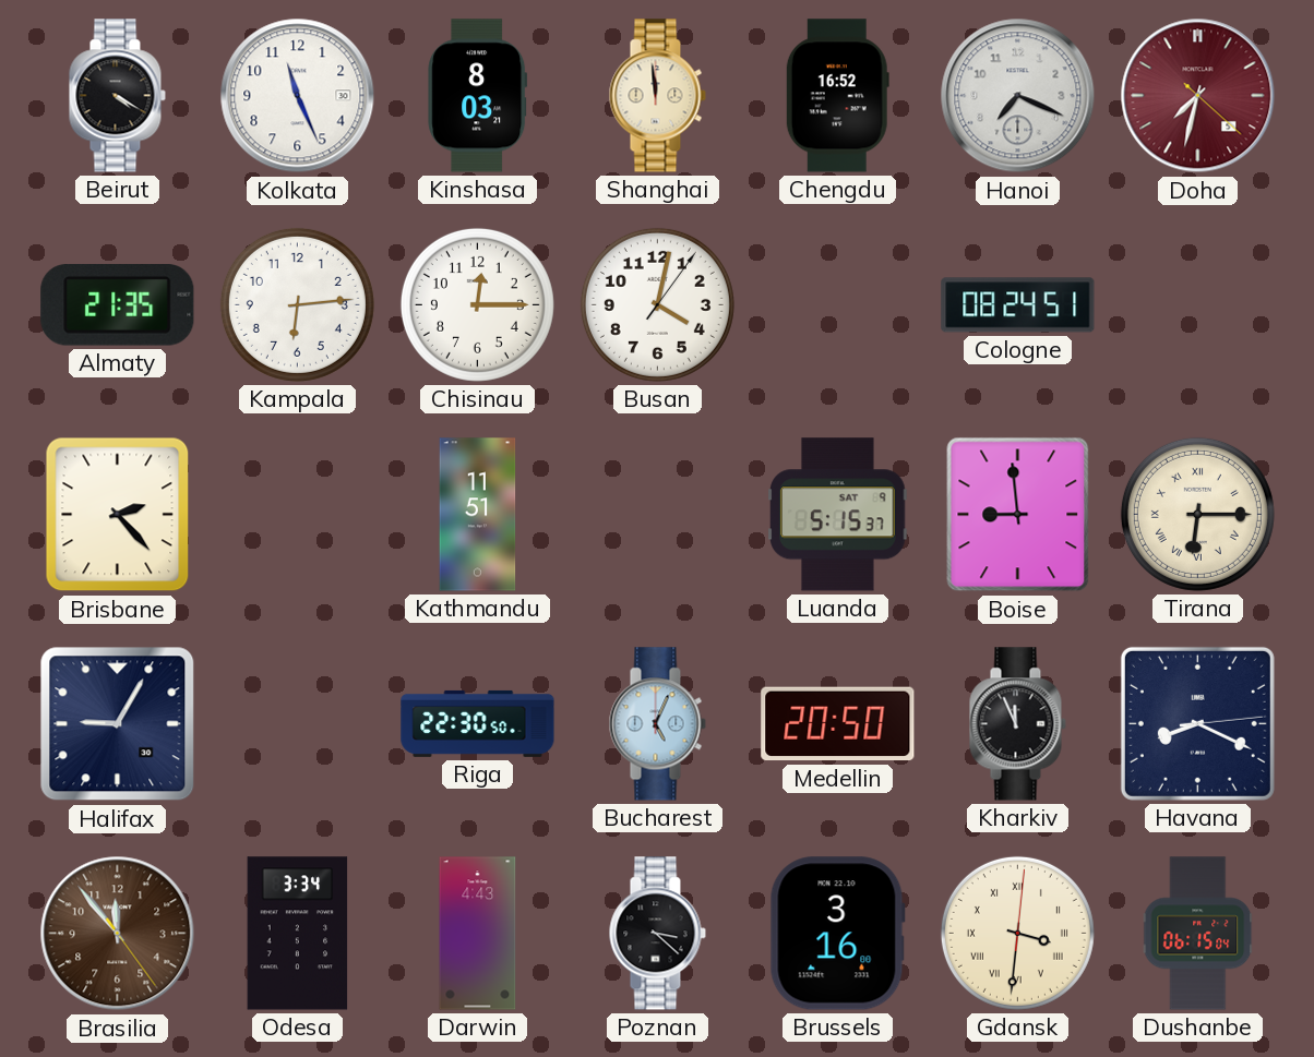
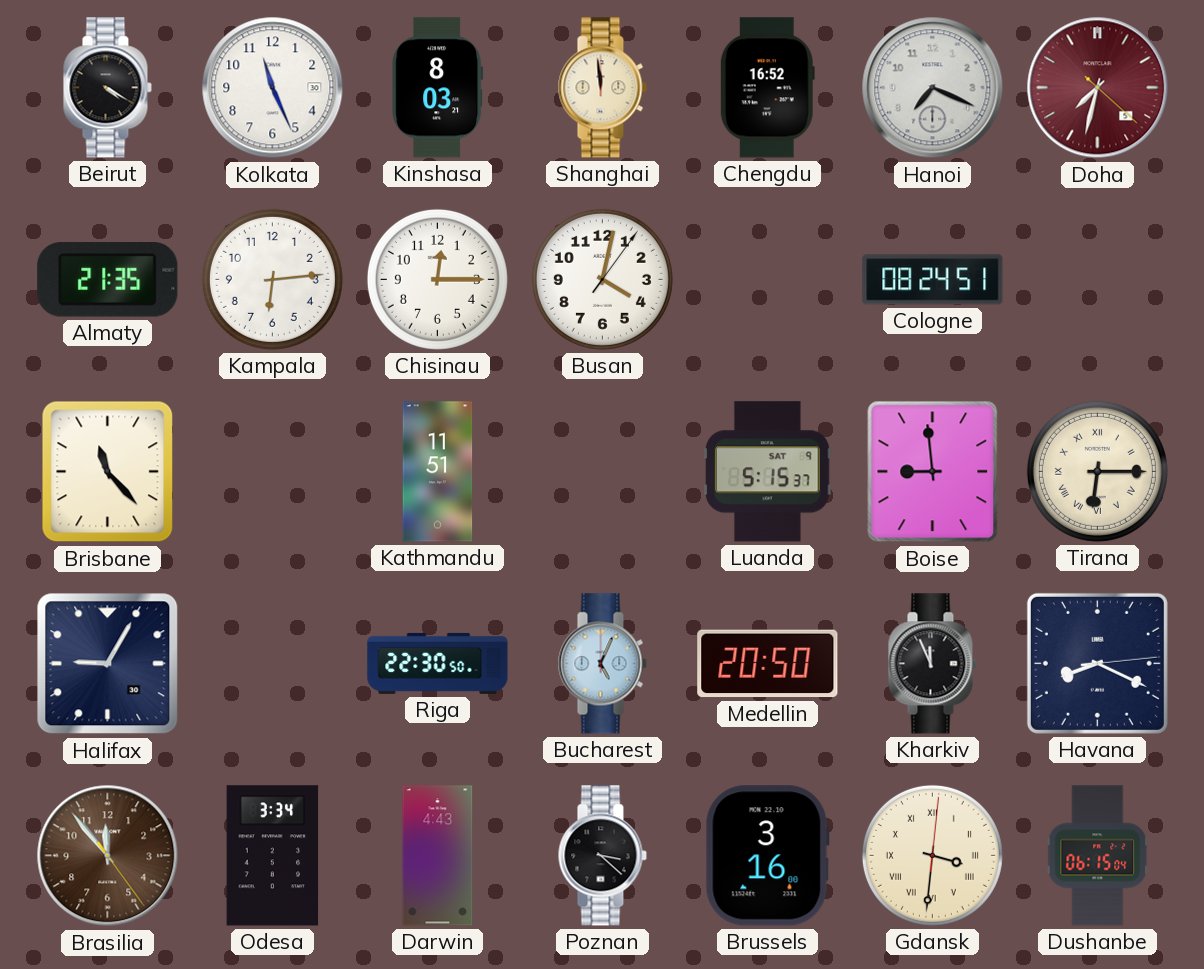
Brisbane: 2:23 -> 11:23 (108, 472)
